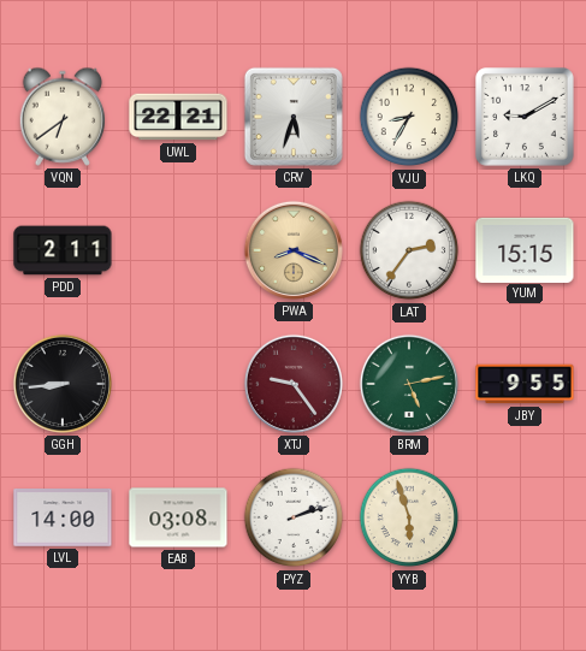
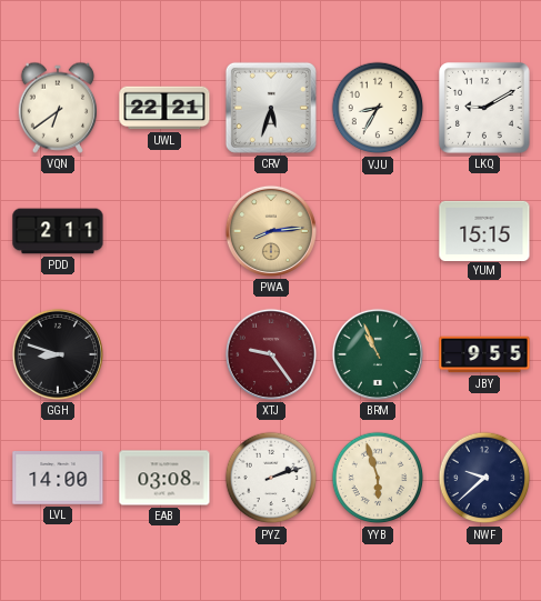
PWA: 8:19 -> 8:14 (271, 231)
LAT: 2:36 -> none (409, 250)
GGH: 8:44 -> 8:48 (58, 354)
BRM: 5:13 -> 10:56 (378, 354)
NWF: none -> 9:38 (484, 478)
